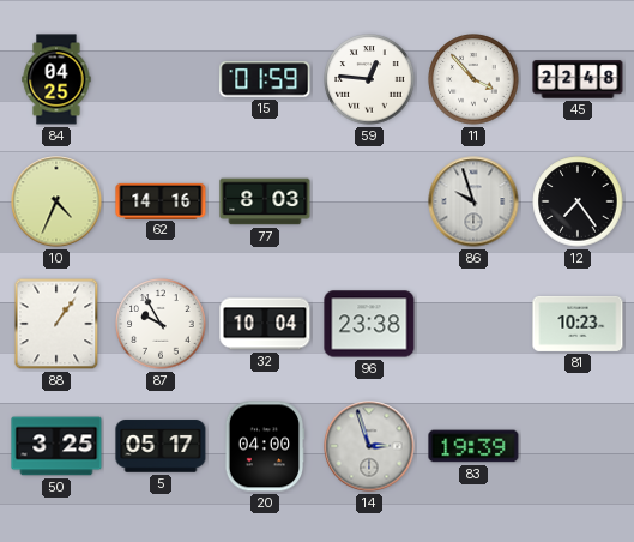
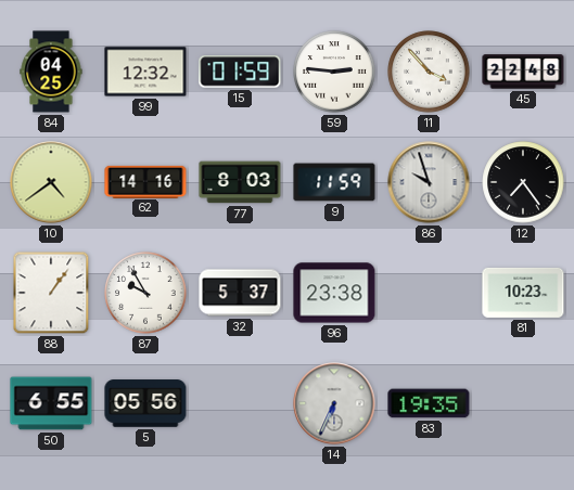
99: none -> 12:32 (145, 72)
59: 12:46 -> 2:46 (334, 72)
10: 4:34 -> 4:39 (51, 182)
9: none -> 11:59 (334, 182)
32: 10:04 -> 5:37 (240, 293)
50: 3:25 -> 6:55 (51, 403)
5: 05:17 -> 05:56 (145, 403)
20: 04:00 -> none (265, 446)
14: 2:57 -> 6:34 (334, 403)
83: 19:39 -> 19:35 (429, 403)
